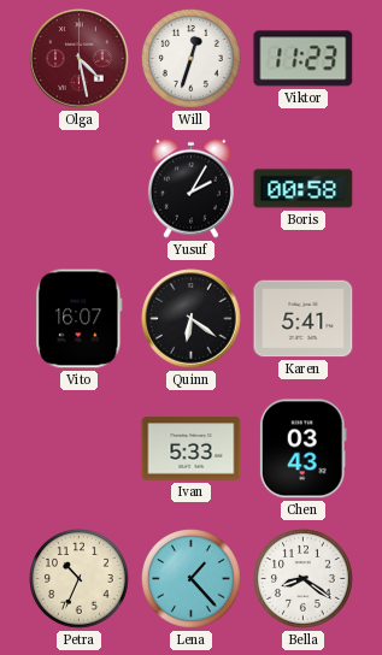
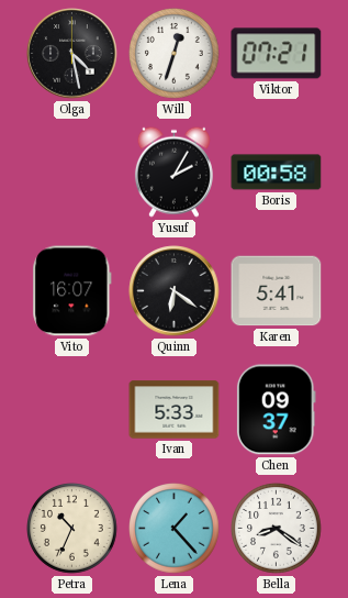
Olga dial: burgundy -> black (72, 54)
Viktor: 11:23 -> 07:21 (277, 54)
Chen: 03:43 -> 09:37 (276, 410)
